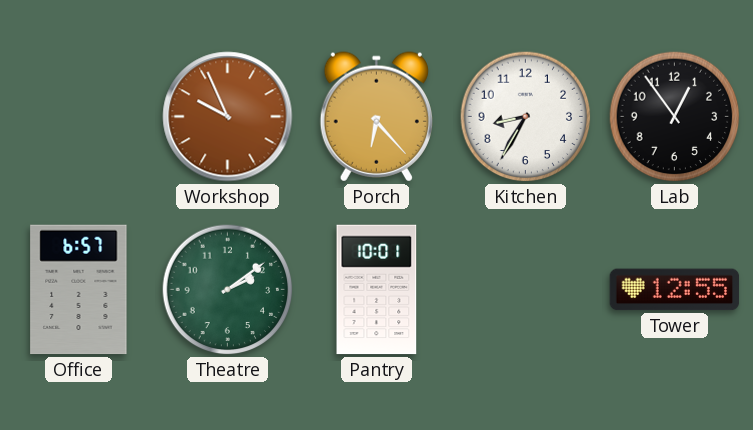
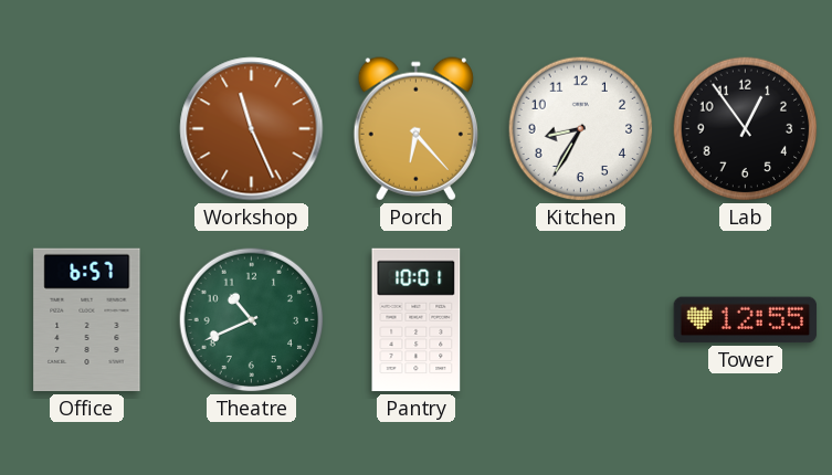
Workshop: 9:56 -> 11:26 (252, 129)
Theatre: 2:09 -> 10:41 (252, 320)
